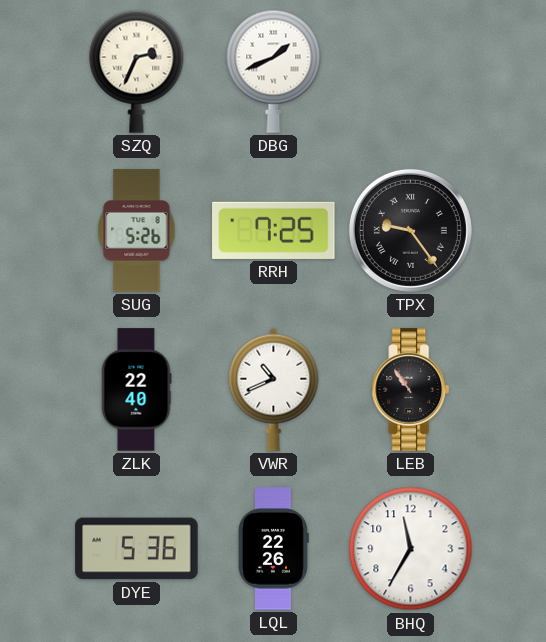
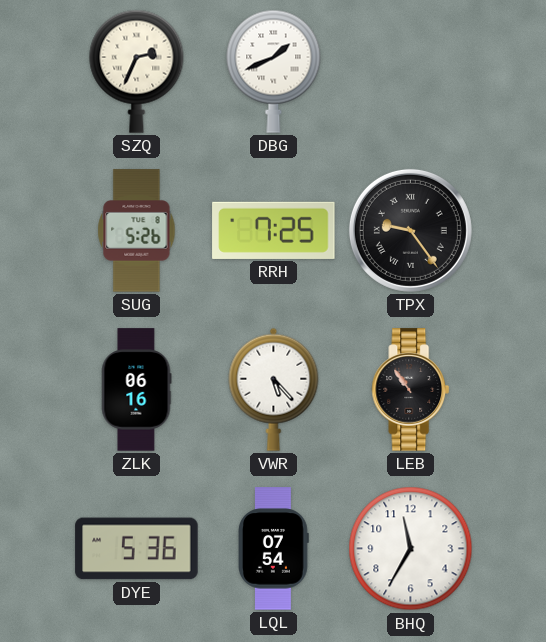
ZLK: 22:40 -> 06:16 (136, 390)
VWR: 10:41 -> 5:23 (274, 389)
LQL: 22:26 -> 07:54 (274, 549)
